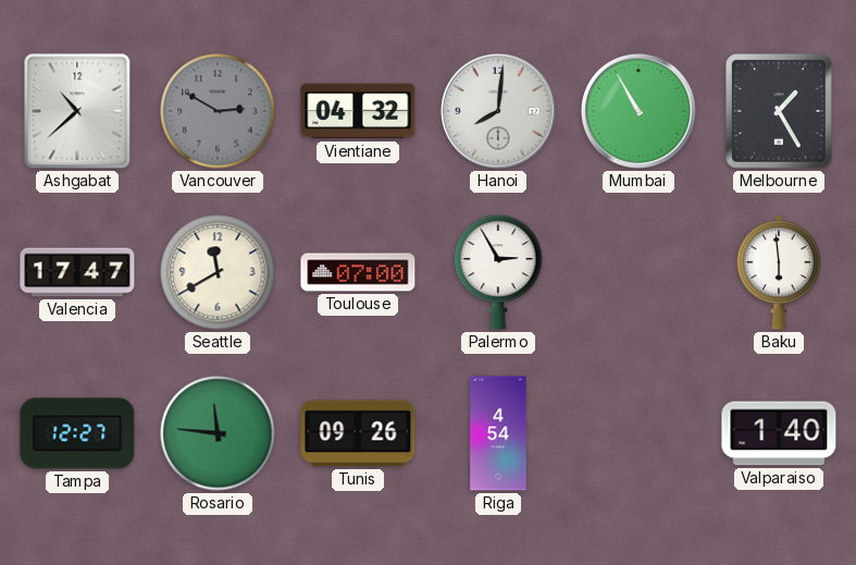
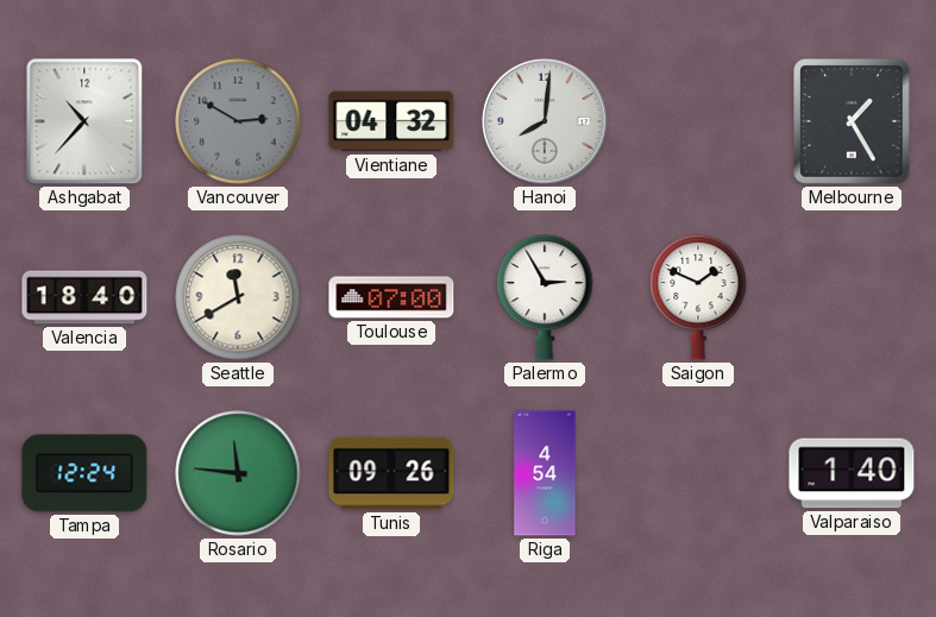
Ashgabat: 10:38 -> 10:37 (84, 121)
Mumbai: 10:55 -> none (638, 111)
Valencia: 17:47 -> 18:40 (84, 297)
Saigon: none -> 1:49 (698, 297)
Baku: 5:59 -> none (779, 272)
Tampa: 12:27 -> 12:24 (84, 473)
